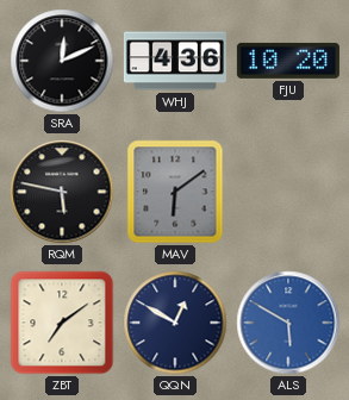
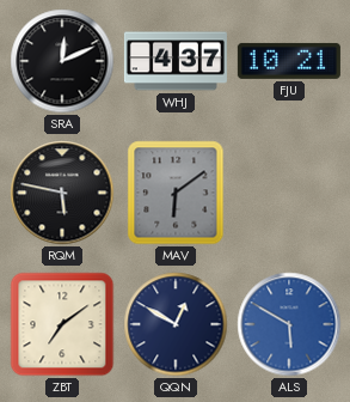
WHJ: 4:36 -> 4:37 (176, 61)
FJU: 10:20 -> 10:21 (289, 61)
